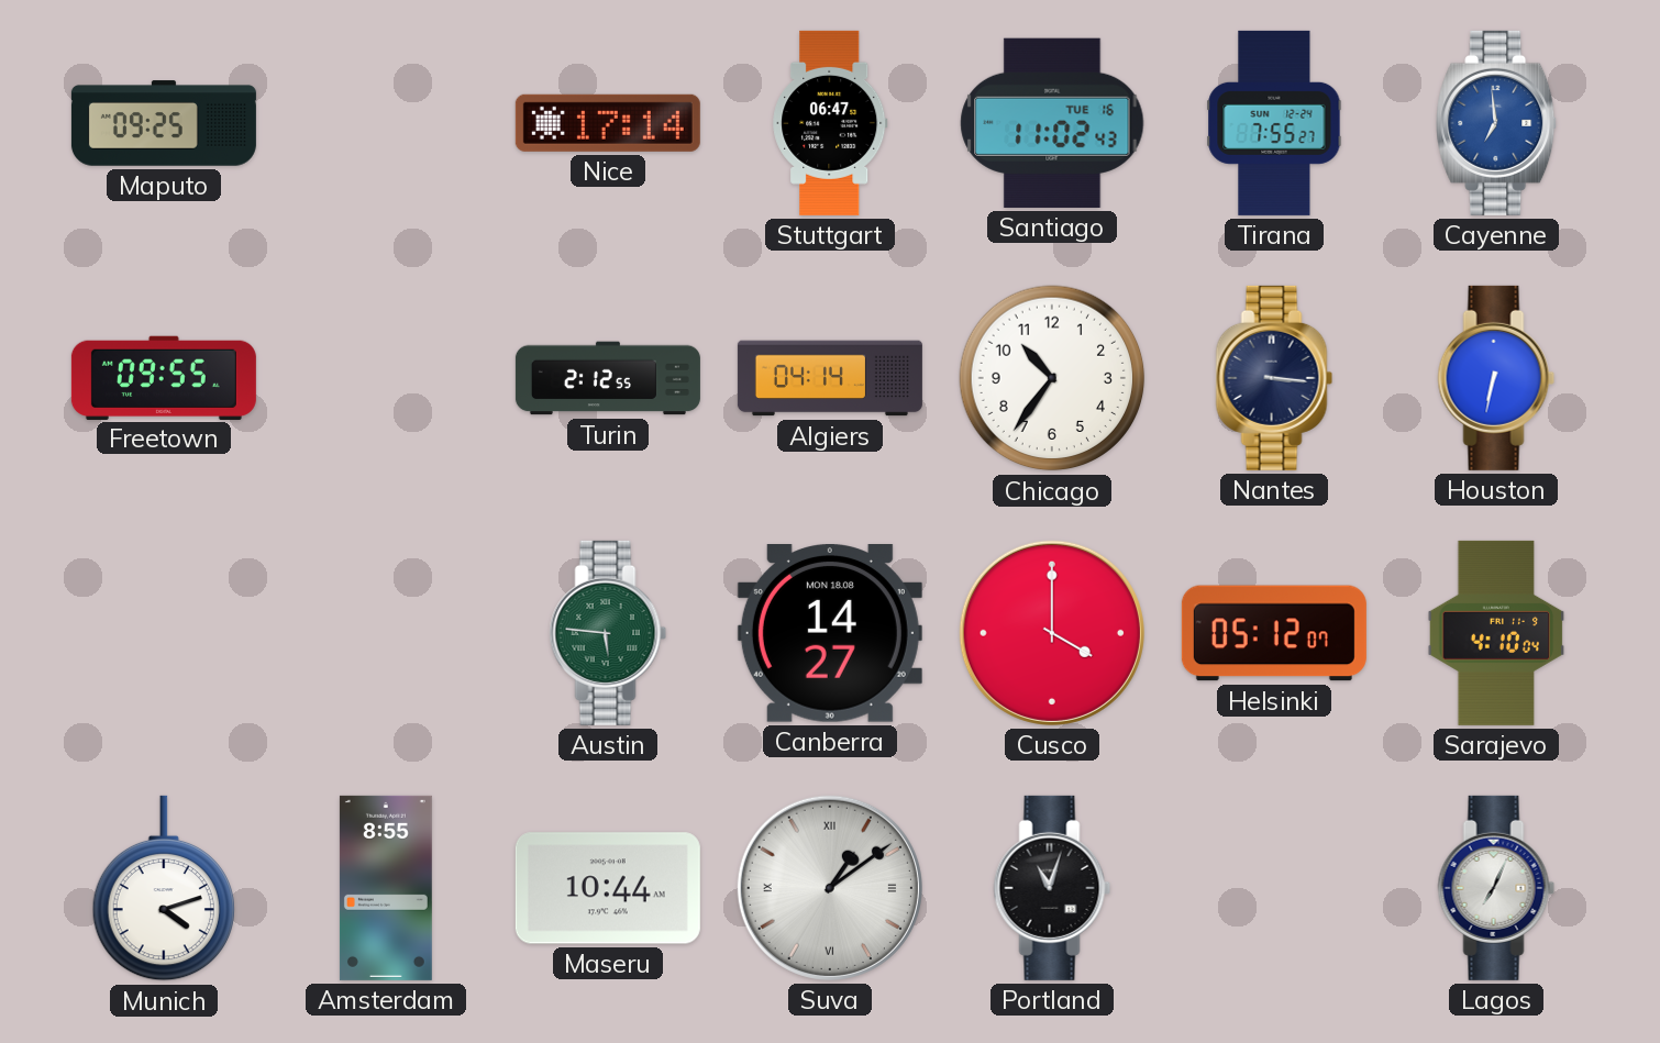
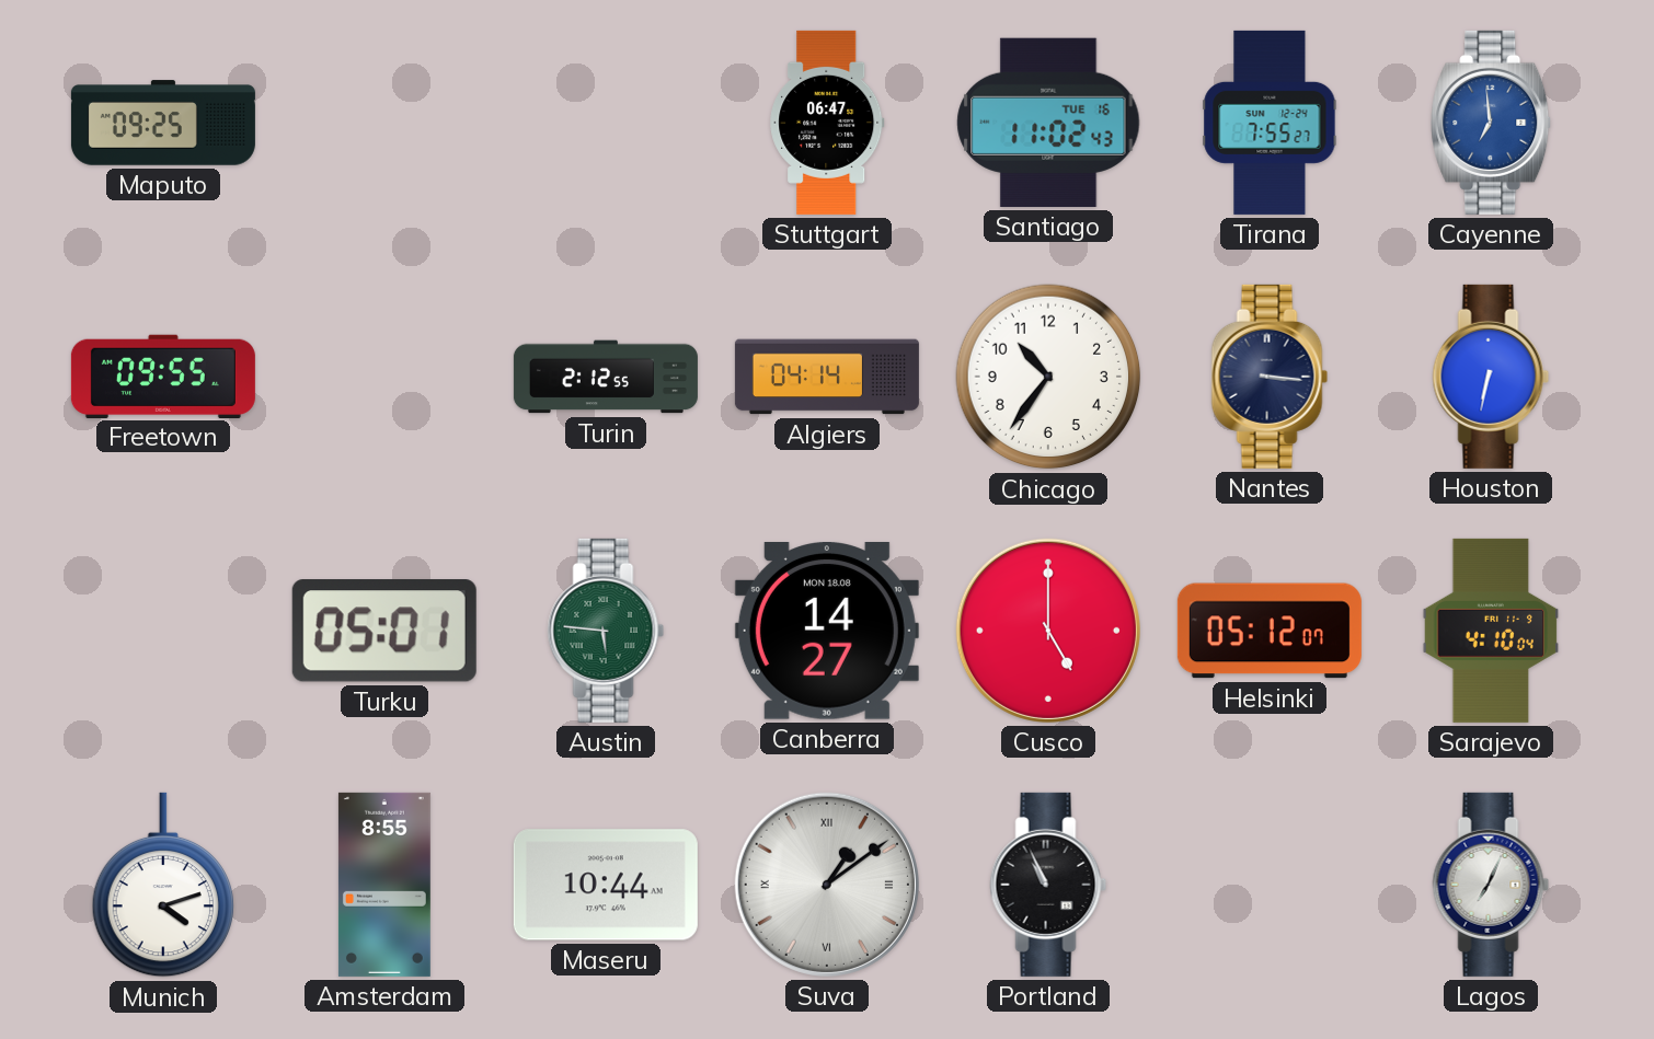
Nice: 17:14 -> none (608, 123)
Turku: none -> 05:01 (384, 631)
Cusco: 4:00 -> 5:00 (1048, 631)
Portland: 11:03 -> 10:56 (1048, 885)
